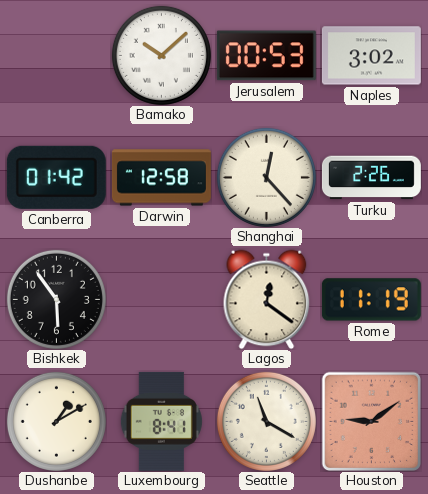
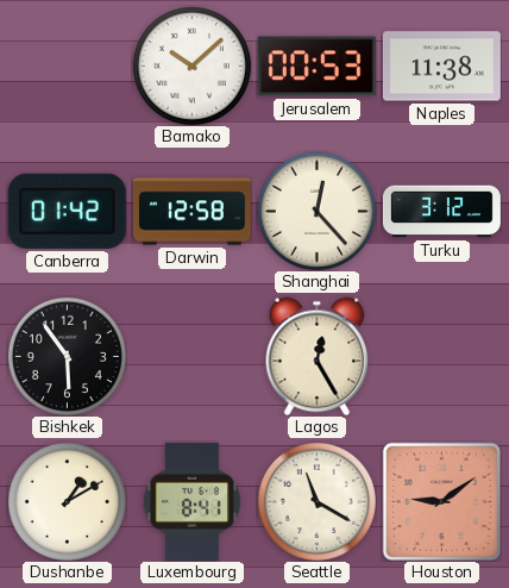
Naples: 3:02 -> 11:38 (441, 67)
Turku: 2:26 -> 3:12 (441, 212)
Lagos: 12:21 -> 12:25 (318, 356)
Rome: 11:19 -> none (371, 300)
